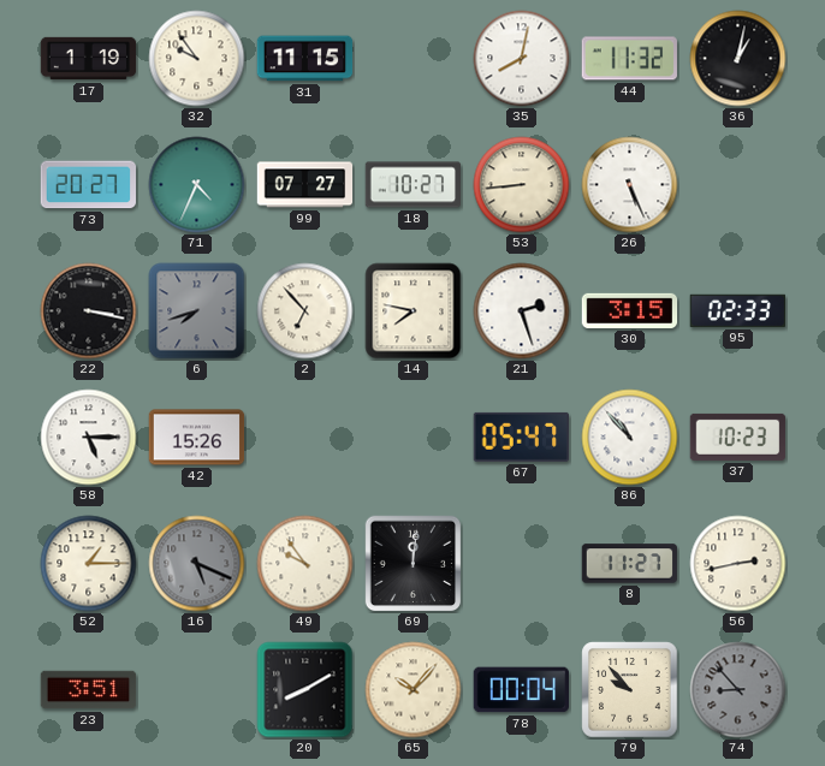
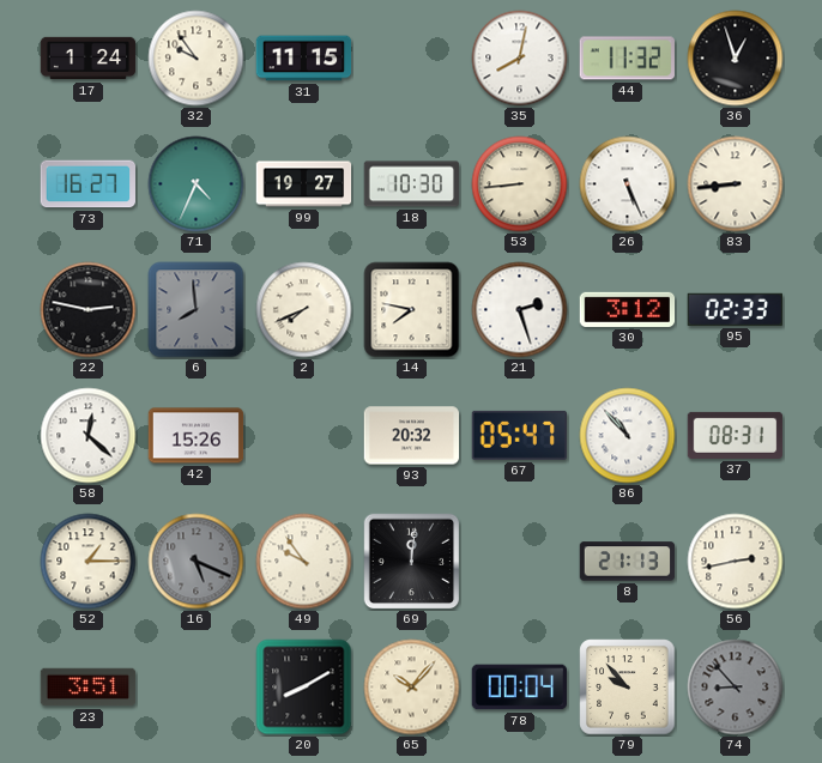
17: 1:19 -> 1:24 (89, 59)
36: 1:02 -> 12:57 (736, 59)
73: 20:27 -> 16:27 (87, 184)
99: 07:27 -> 19:27 (304, 184)
18: 10:27 -> 10:30 (412, 184)
83: none -> 8:44 (736, 184)
22: 3:17 -> 2:47 (89, 310)
6: 7:42 -> 7:59 (197, 310)
2: 6:53 -> 7:41 (304, 310)
30: 3:15 -> 3:12 (628, 309)
58: 5:15 -> 12:22 (89, 436)
93: none -> 20:32 (412, 436)
37: 10:23 -> 08:31 (736, 435)
8: 11:27 -> 21:13 (628, 562)
